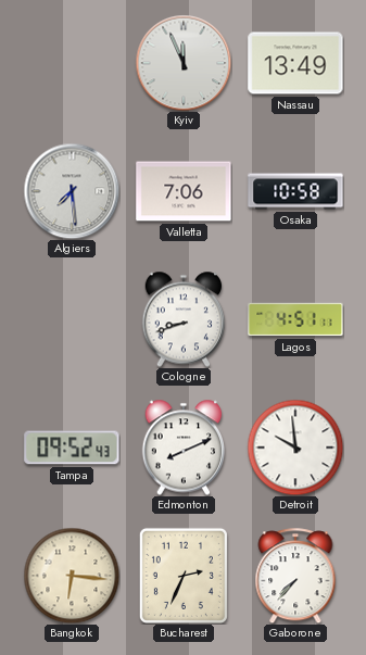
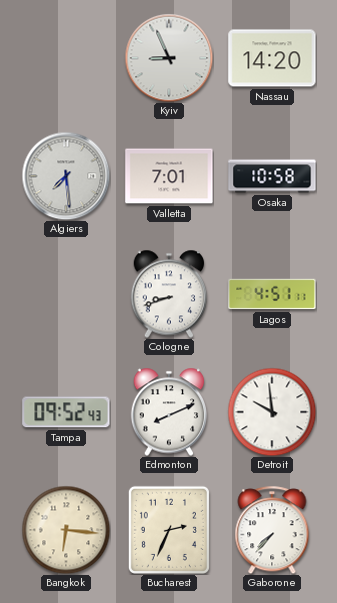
Kyiv: 11:56 -> 8:56 (169, 58)
Nassau: 13:49 -> 14:20 (272, 58)
Valletta: 7:06 -> 7:01 (169, 176)
